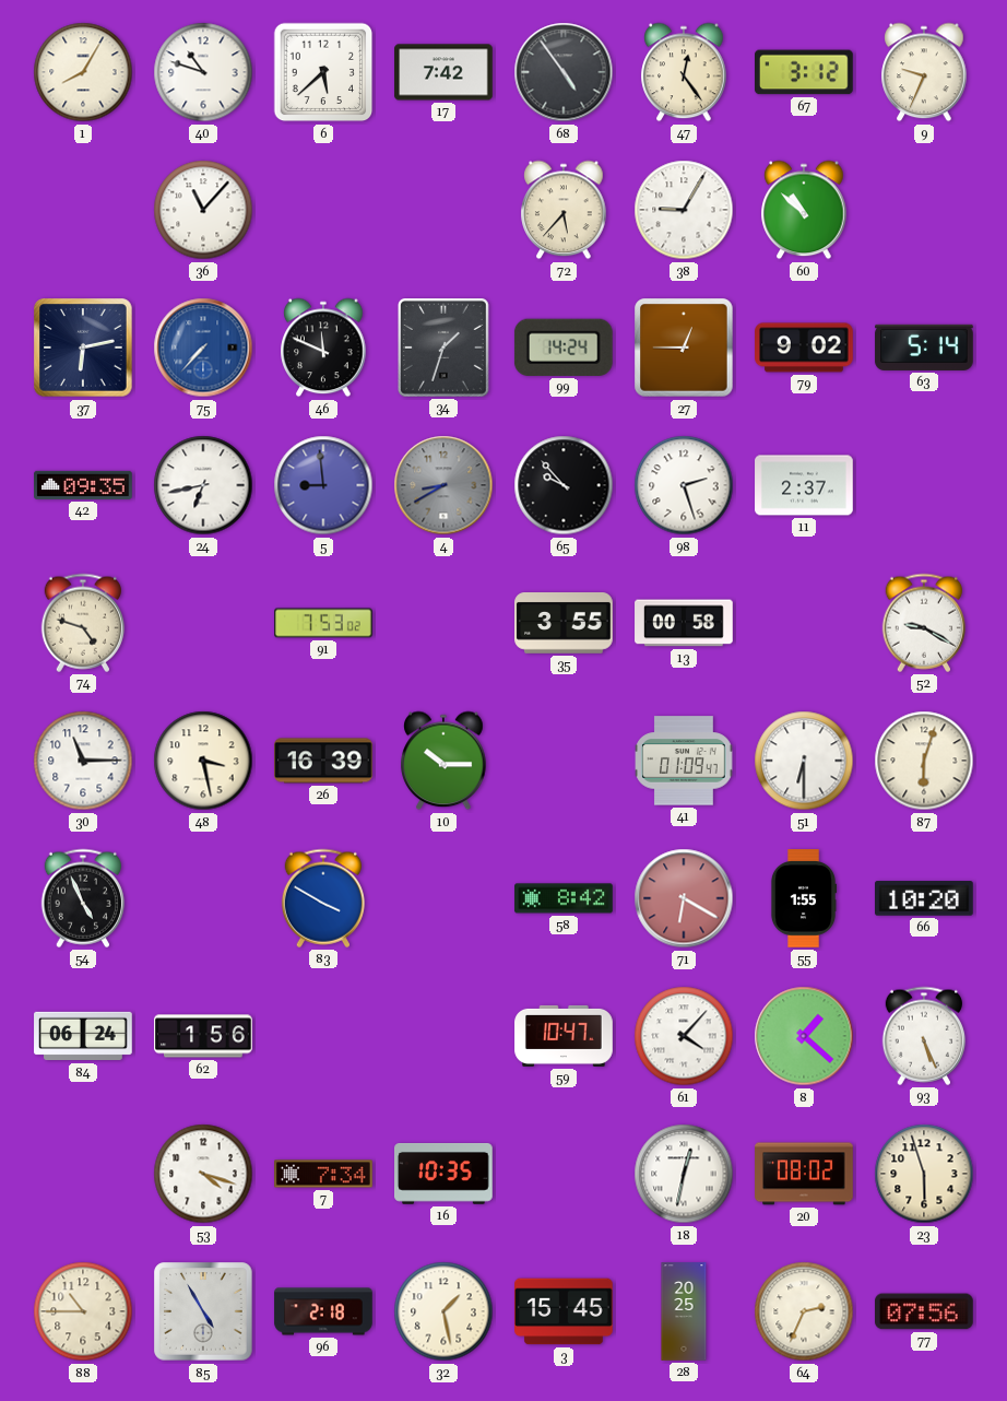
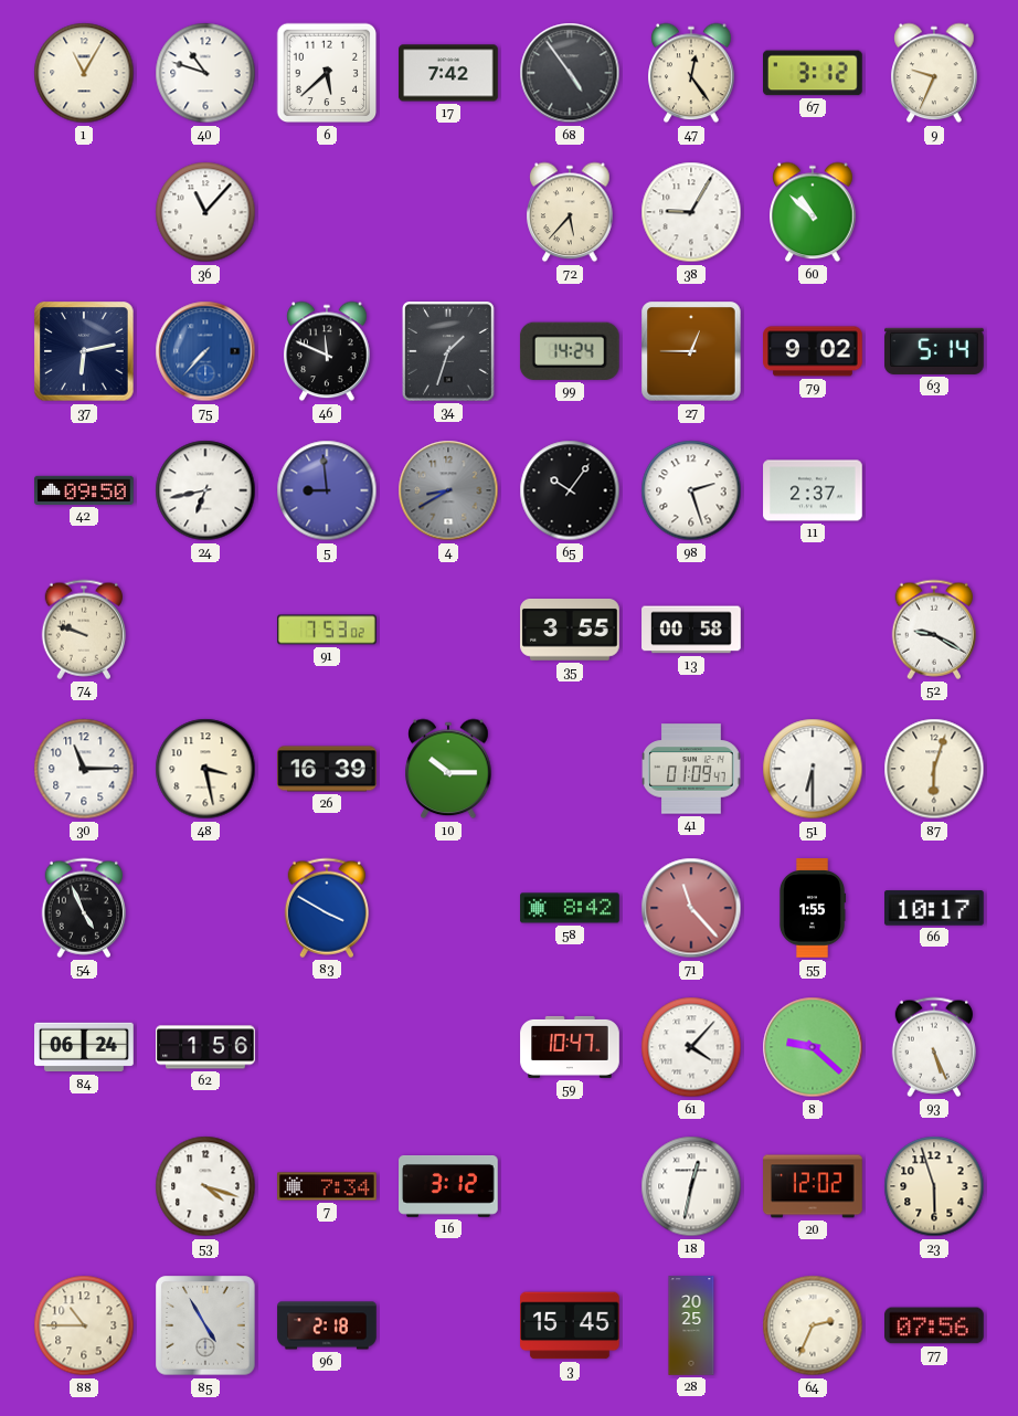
1: 8:05 -> 11:05 (84, 73)
42: 09:35 -> 09:50 (84, 490)
65: 9:53 -> 10:06 (570, 490)
74: 4:48 -> 9:48 (83, 630)
71: 6:20 -> 11:23 (691, 908)
66: 10:20 -> 10:17 (935, 908)
8: 1:22 -> 9:22 (813, 1047)
16: 10:35 -> 3:12 (449, 1187)
20: 08:02 -> 12:02 (813, 1186)
32: 1:28 -> none (443, 1311)
